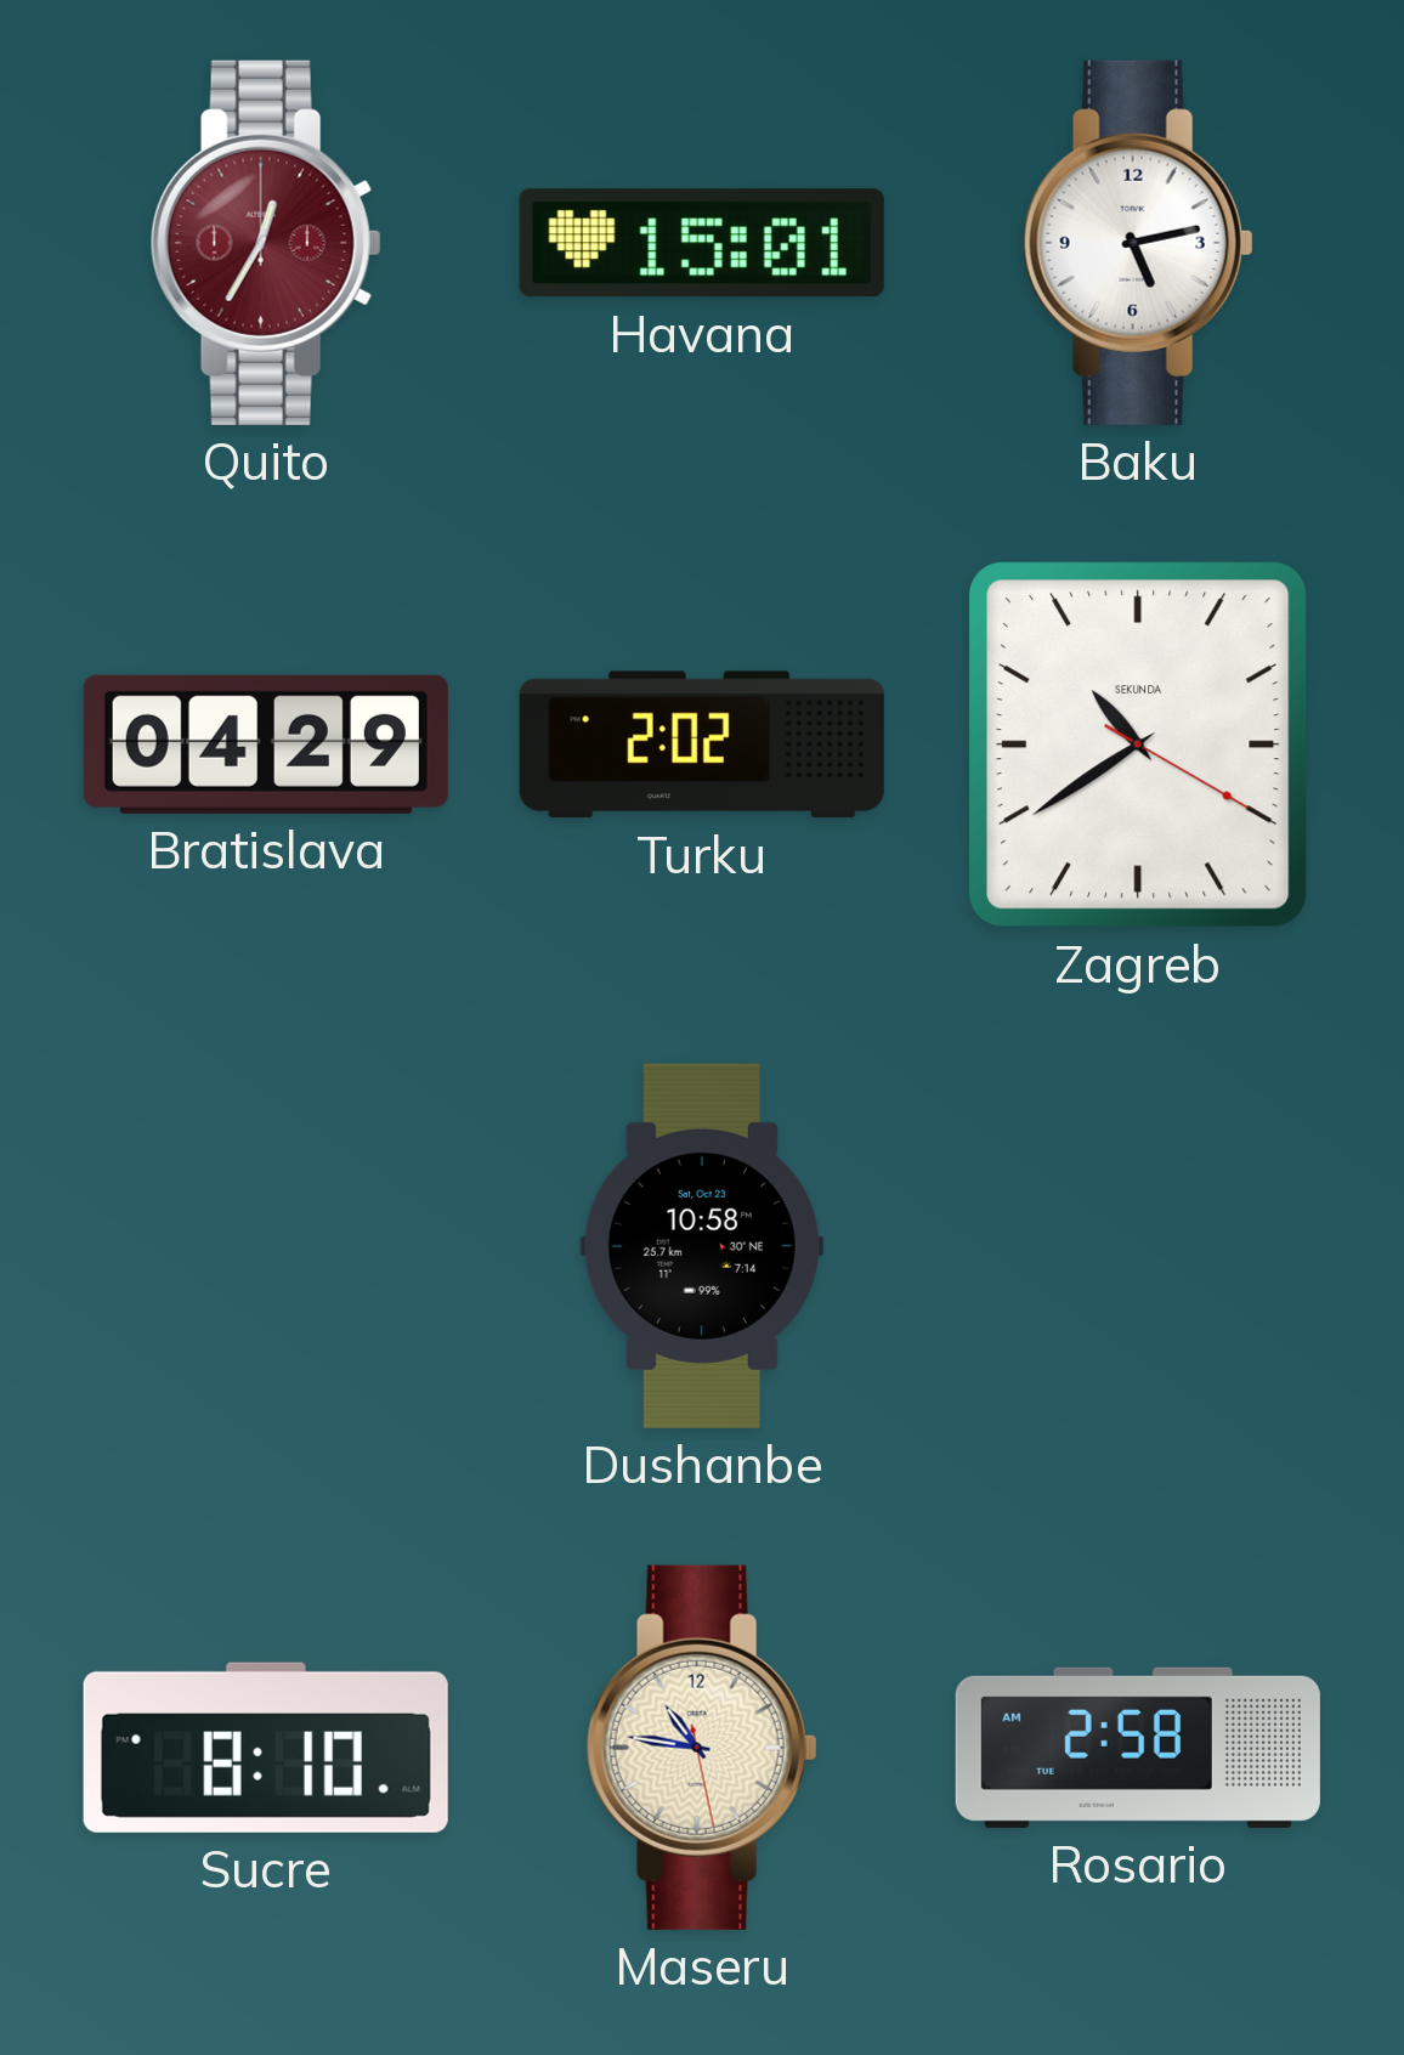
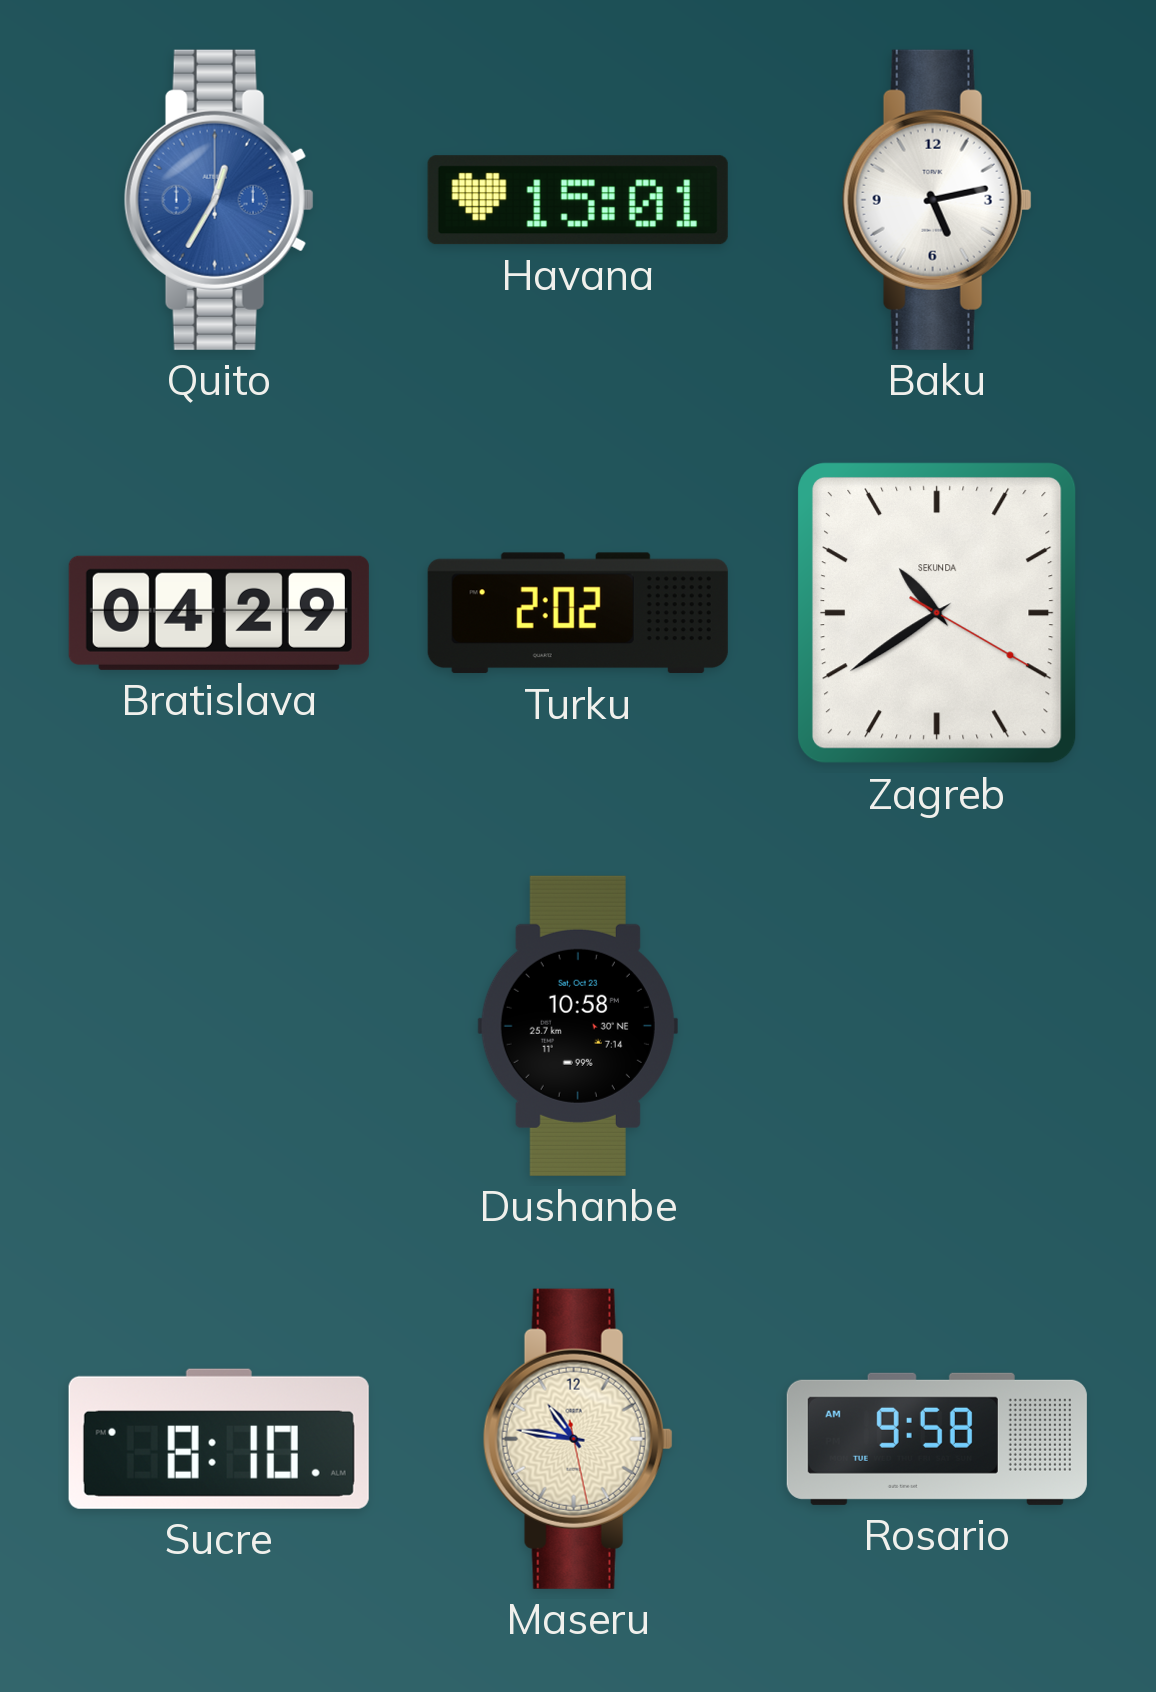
Quito dial: burgundy -> blue (219, 200)
Rosario: 2:58 -> 9:58 (937, 1439)
